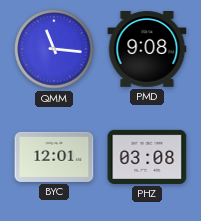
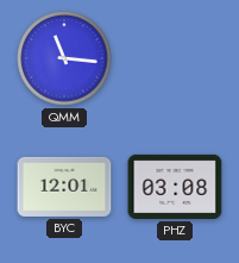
PMD: 9:08 -> none (147, 50)
